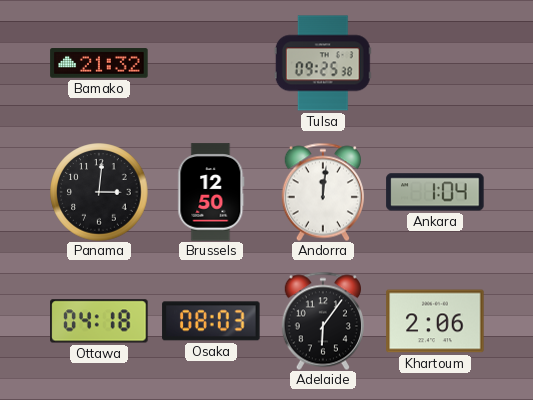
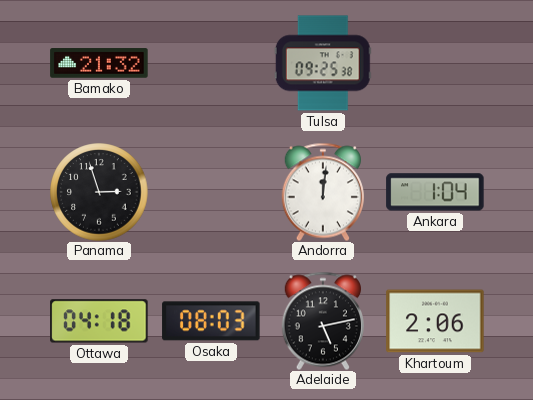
Panama: 3:01 -> 2:57 (99, 192)
Brussels: 12:50 -> none (211, 192)
Adelaide: 6:06 -> 5:13 (323, 321)
